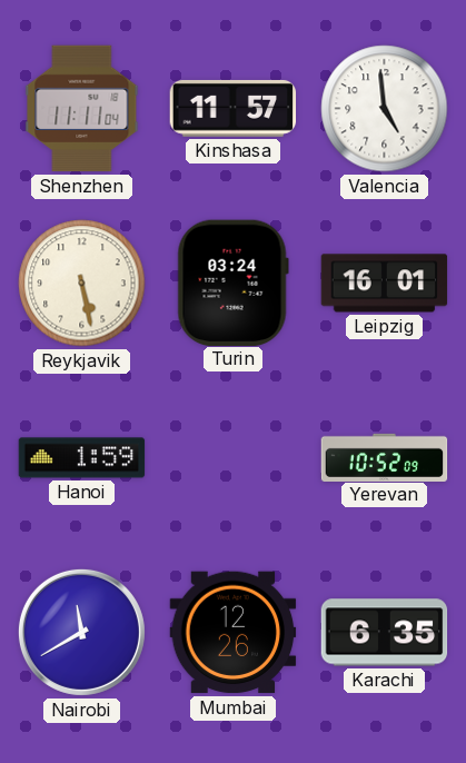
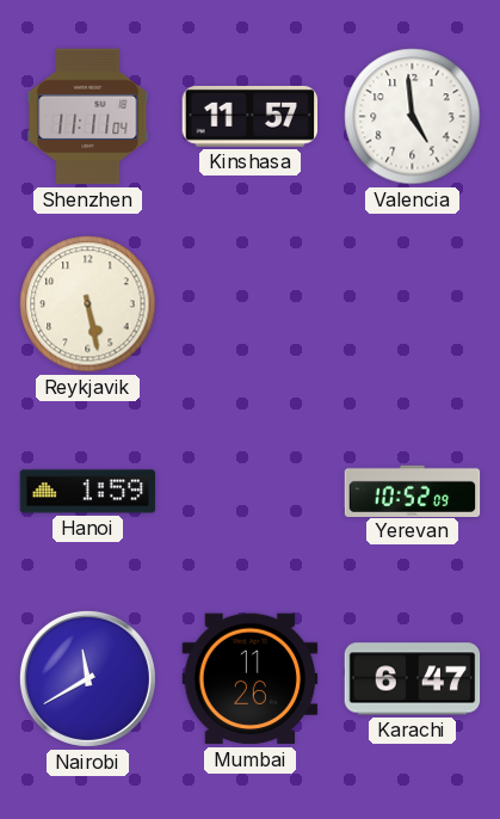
Turin: 03:24 -> none (232, 283)
Leipzig: 16:01 -> none (385, 284)
Mumbai: 12:26 -> 11:26 (251, 679)
Karachi: 6:35 -> 6:47 (413, 679)
